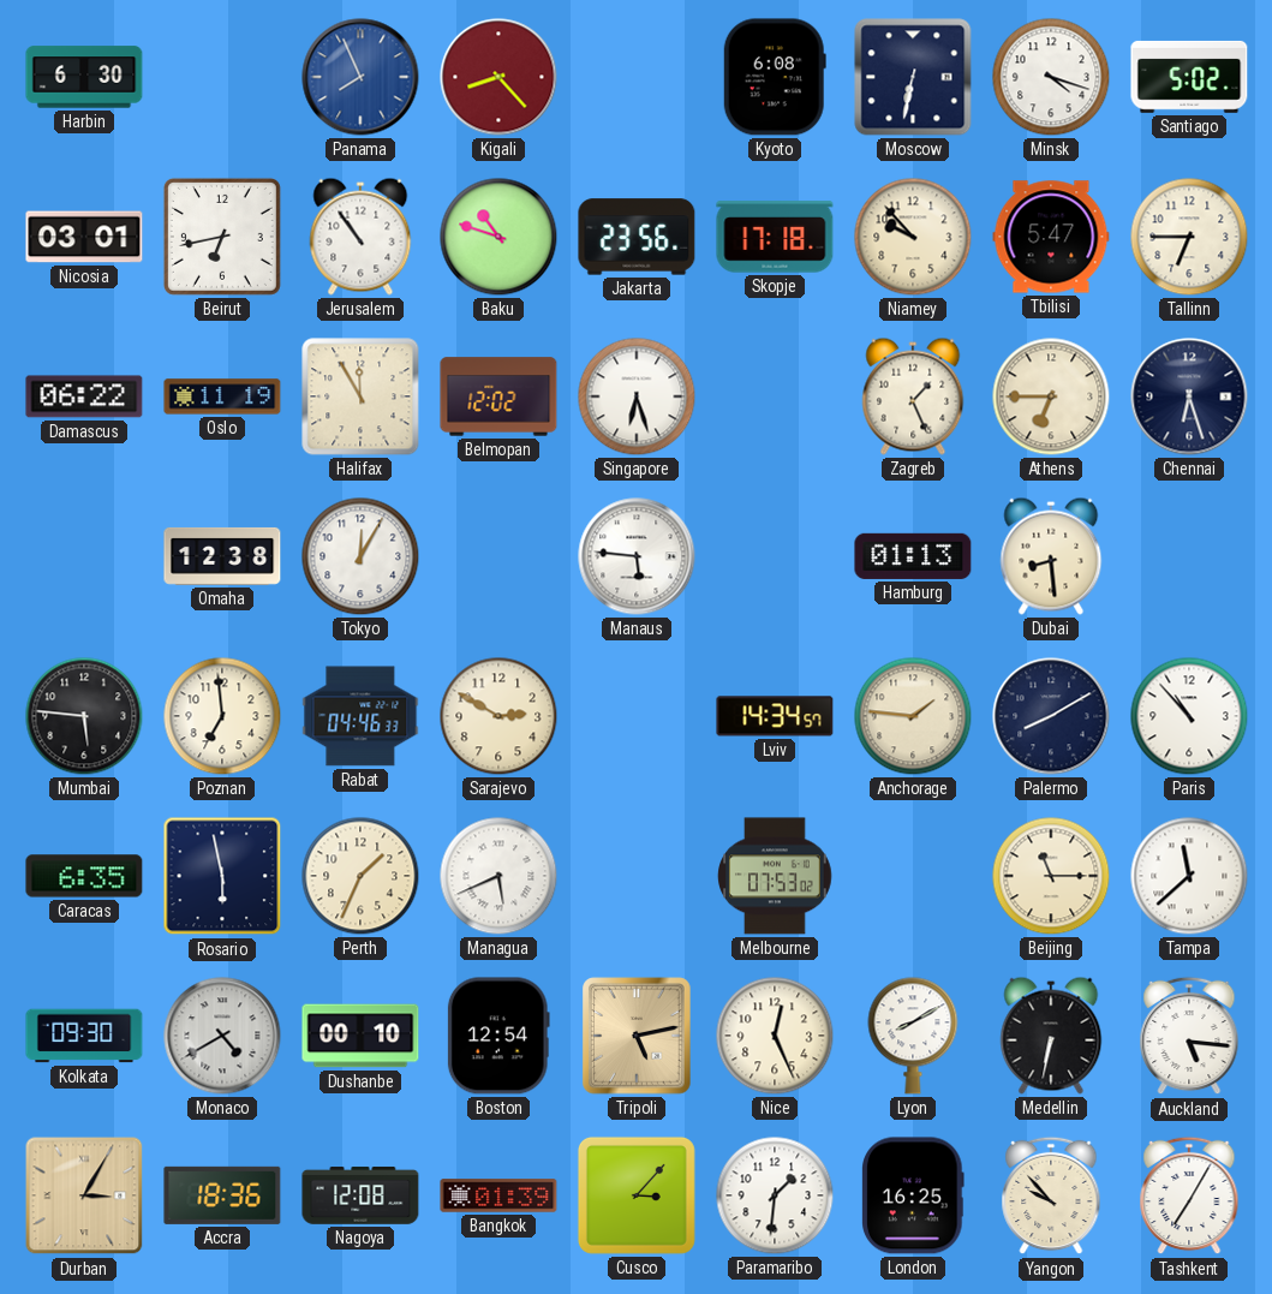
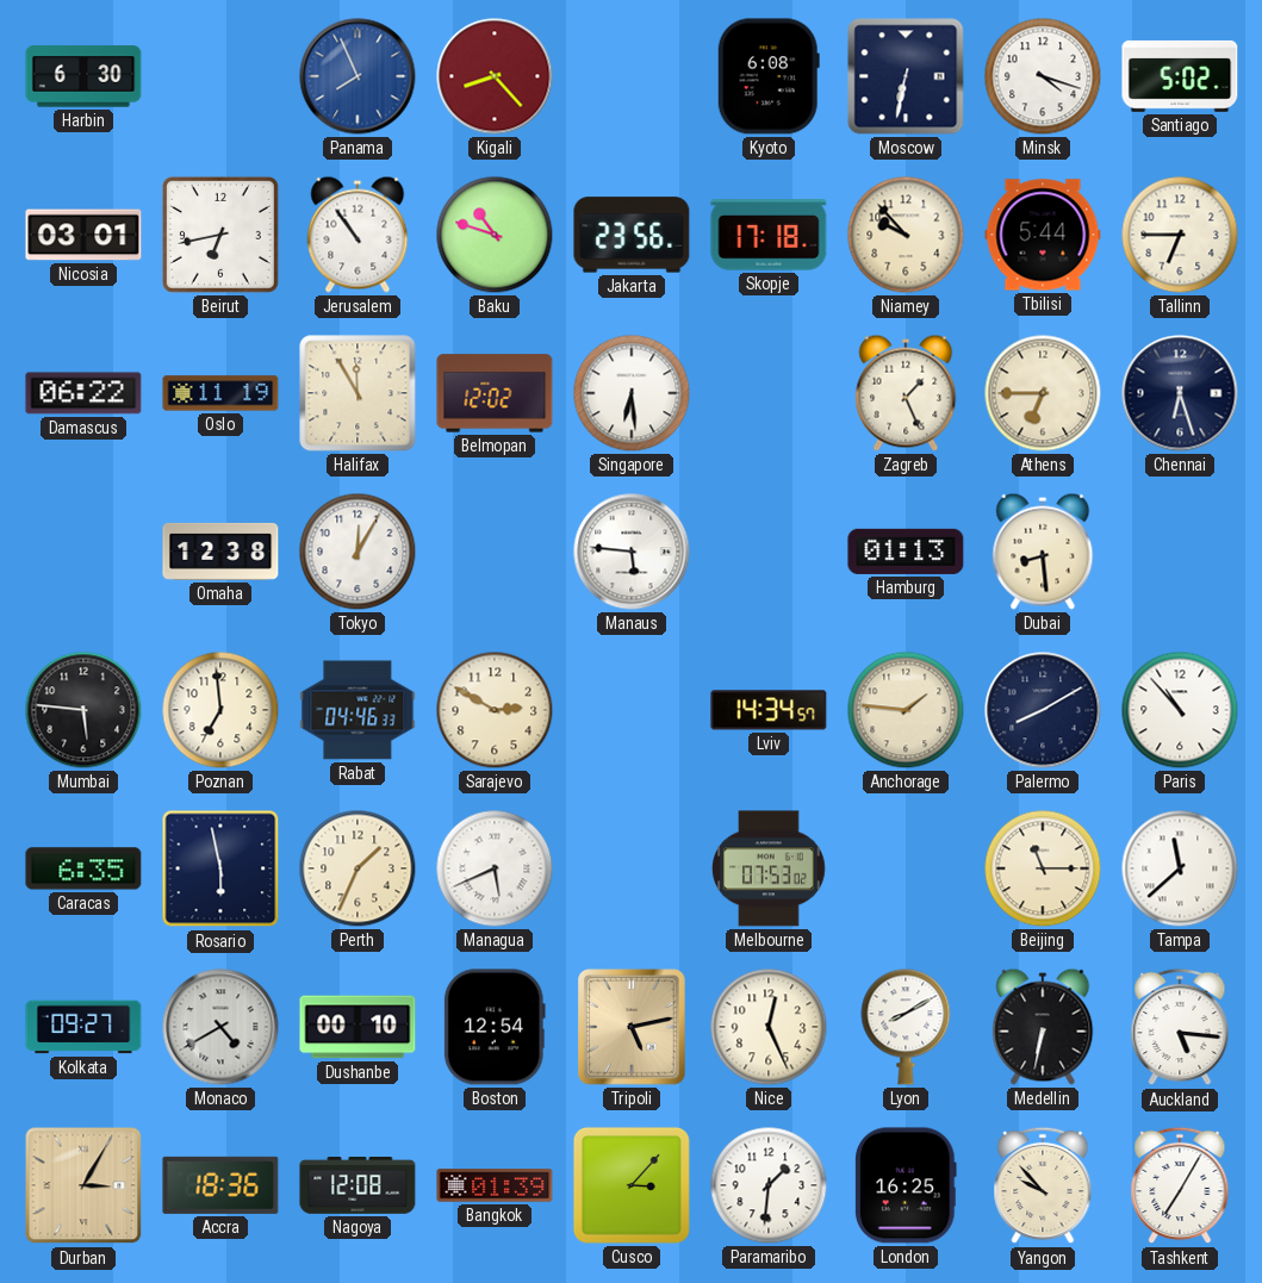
Tbilisi: 5:47 -> 5:44 (1043, 235)
Singapore: 6:27 -> 6:29 (632, 393)
Kolkata: 09:30 -> 09:27 (83, 1027)
